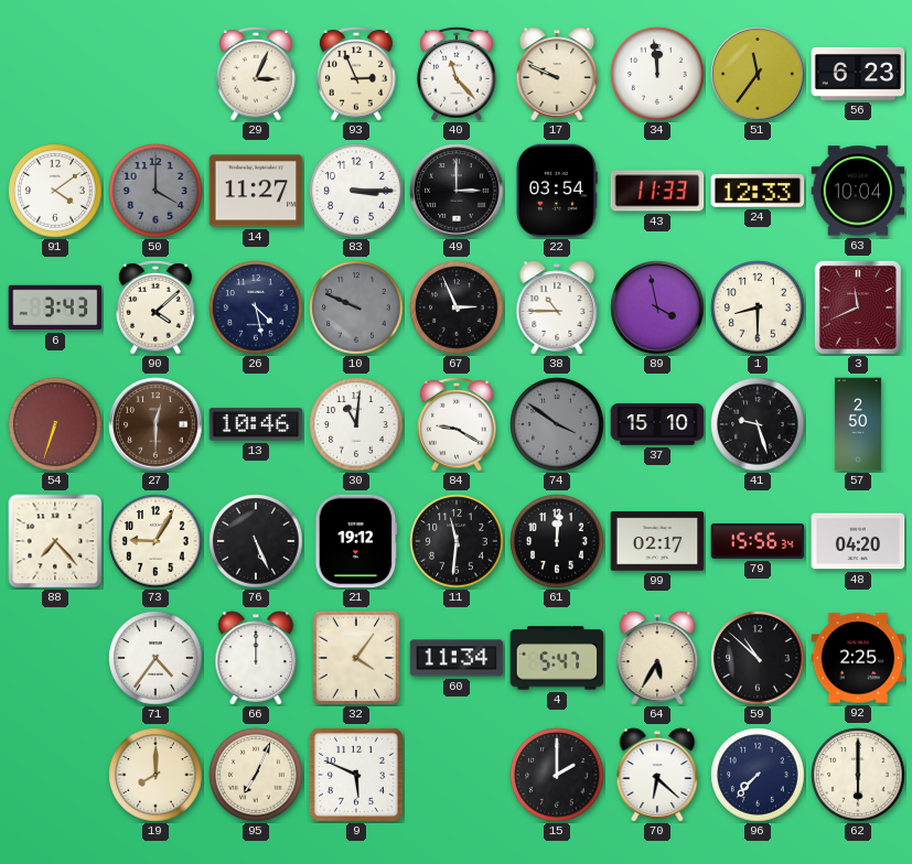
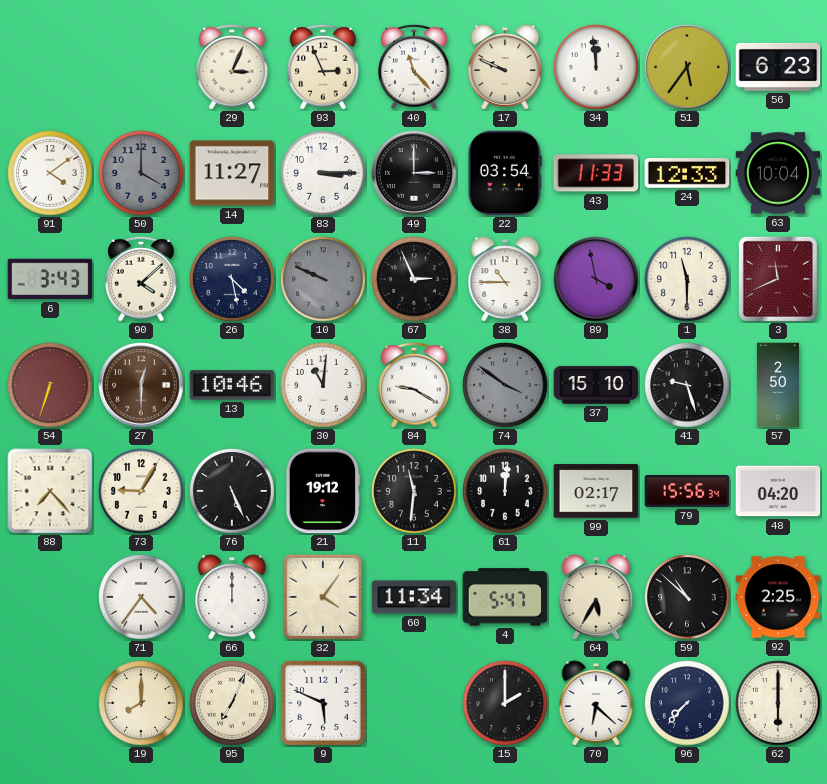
51: 11:36 -> 5:36 (687, 67)
1: 8:30 -> 11:30 (687, 279)
